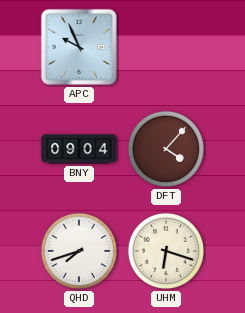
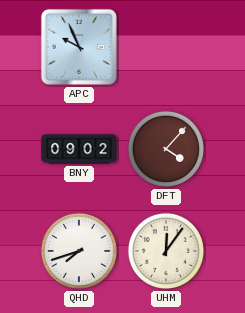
BNY: 09:04 -> 09:02 (79, 149)
UHM: 6:18 -> 12:06 (166, 251)
